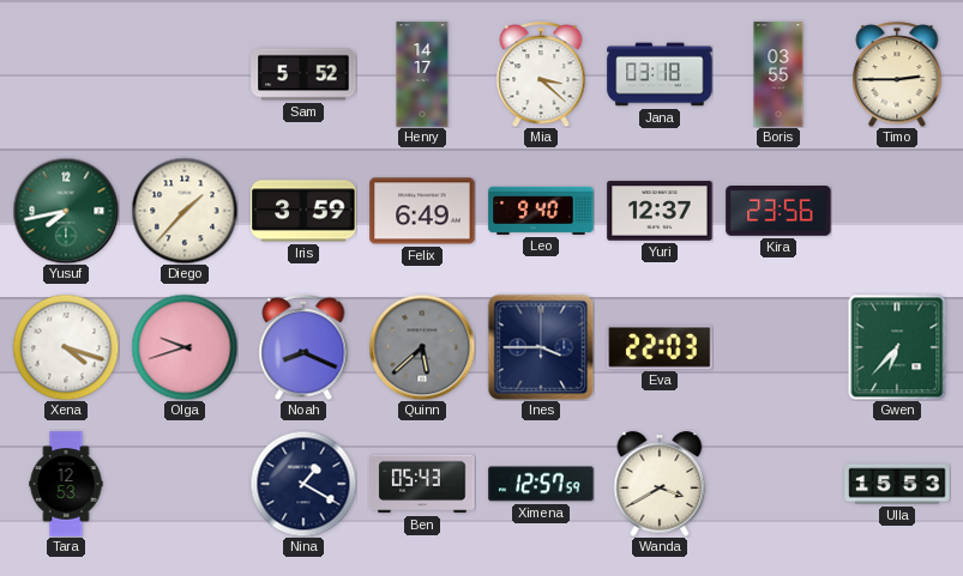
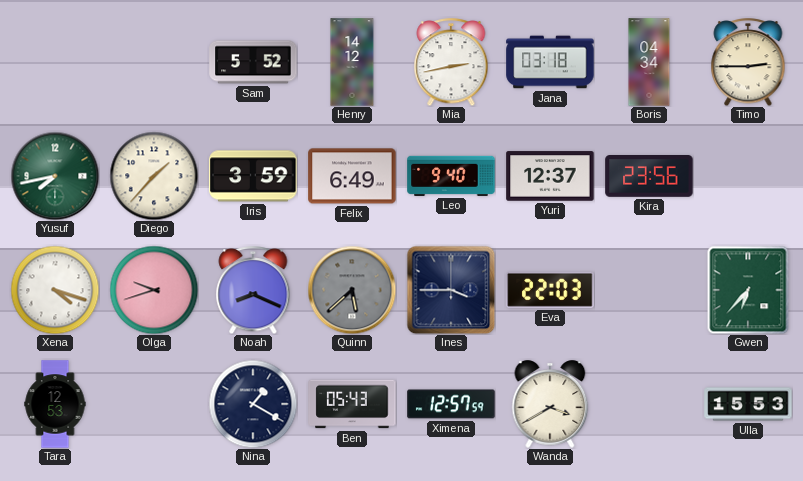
Henry: 14:17 -> 14:12 (352, 62)
Mia: 3:22 -> 2:43 (451, 62)
Boris: 03:55 -> 04:34 (649, 62)
